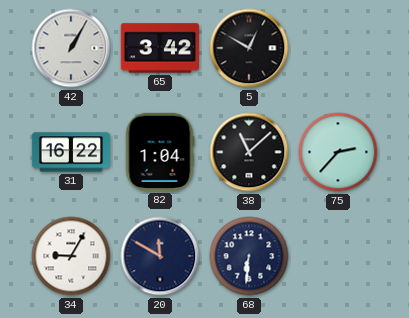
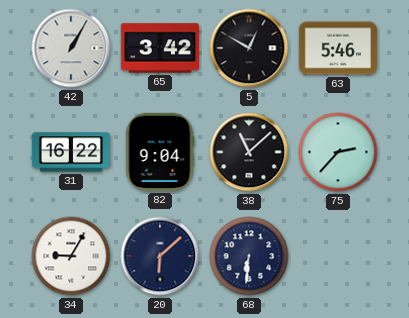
63: none -> 5:46 (338, 48)
82: 1:04 -> 9:04 (160, 152)
20: 11:50 -> 6:08 (160, 256)
